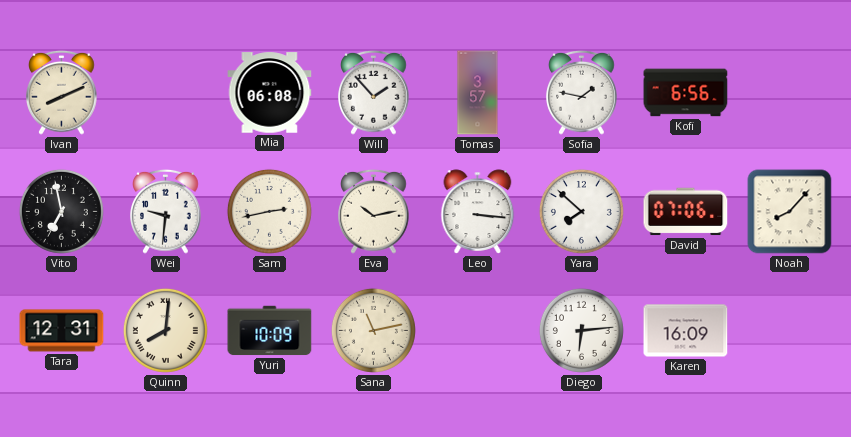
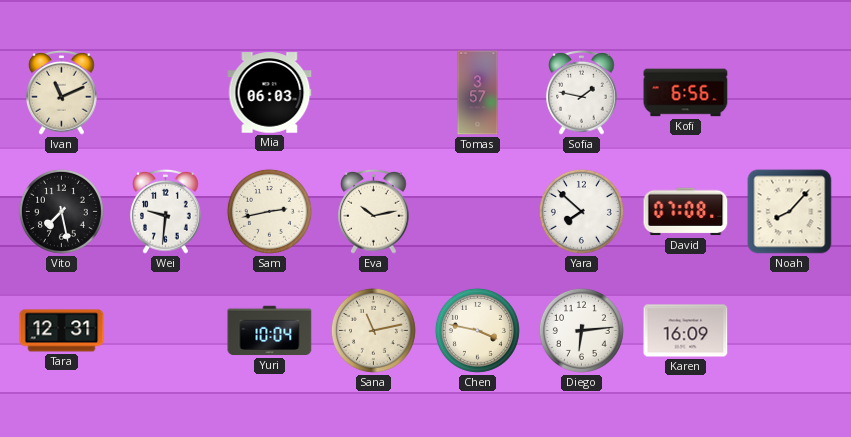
Ivan: 8:11 -> 11:11 (62, 92)
Mia: 06:08 -> 06:03 (270, 93)
Will: 1:53 -> none (374, 92)
Vito: 6:58 -> 7:28 (61, 211)
Leo: 3:16 -> none (478, 212)
David: 07:06 -> 07:08 (686, 212)
Quinn: 8:01 -> none (165, 330)
Yuri: 10:09 -> 10:04 (270, 331)
Chen: none -> 3:47 (477, 330)
